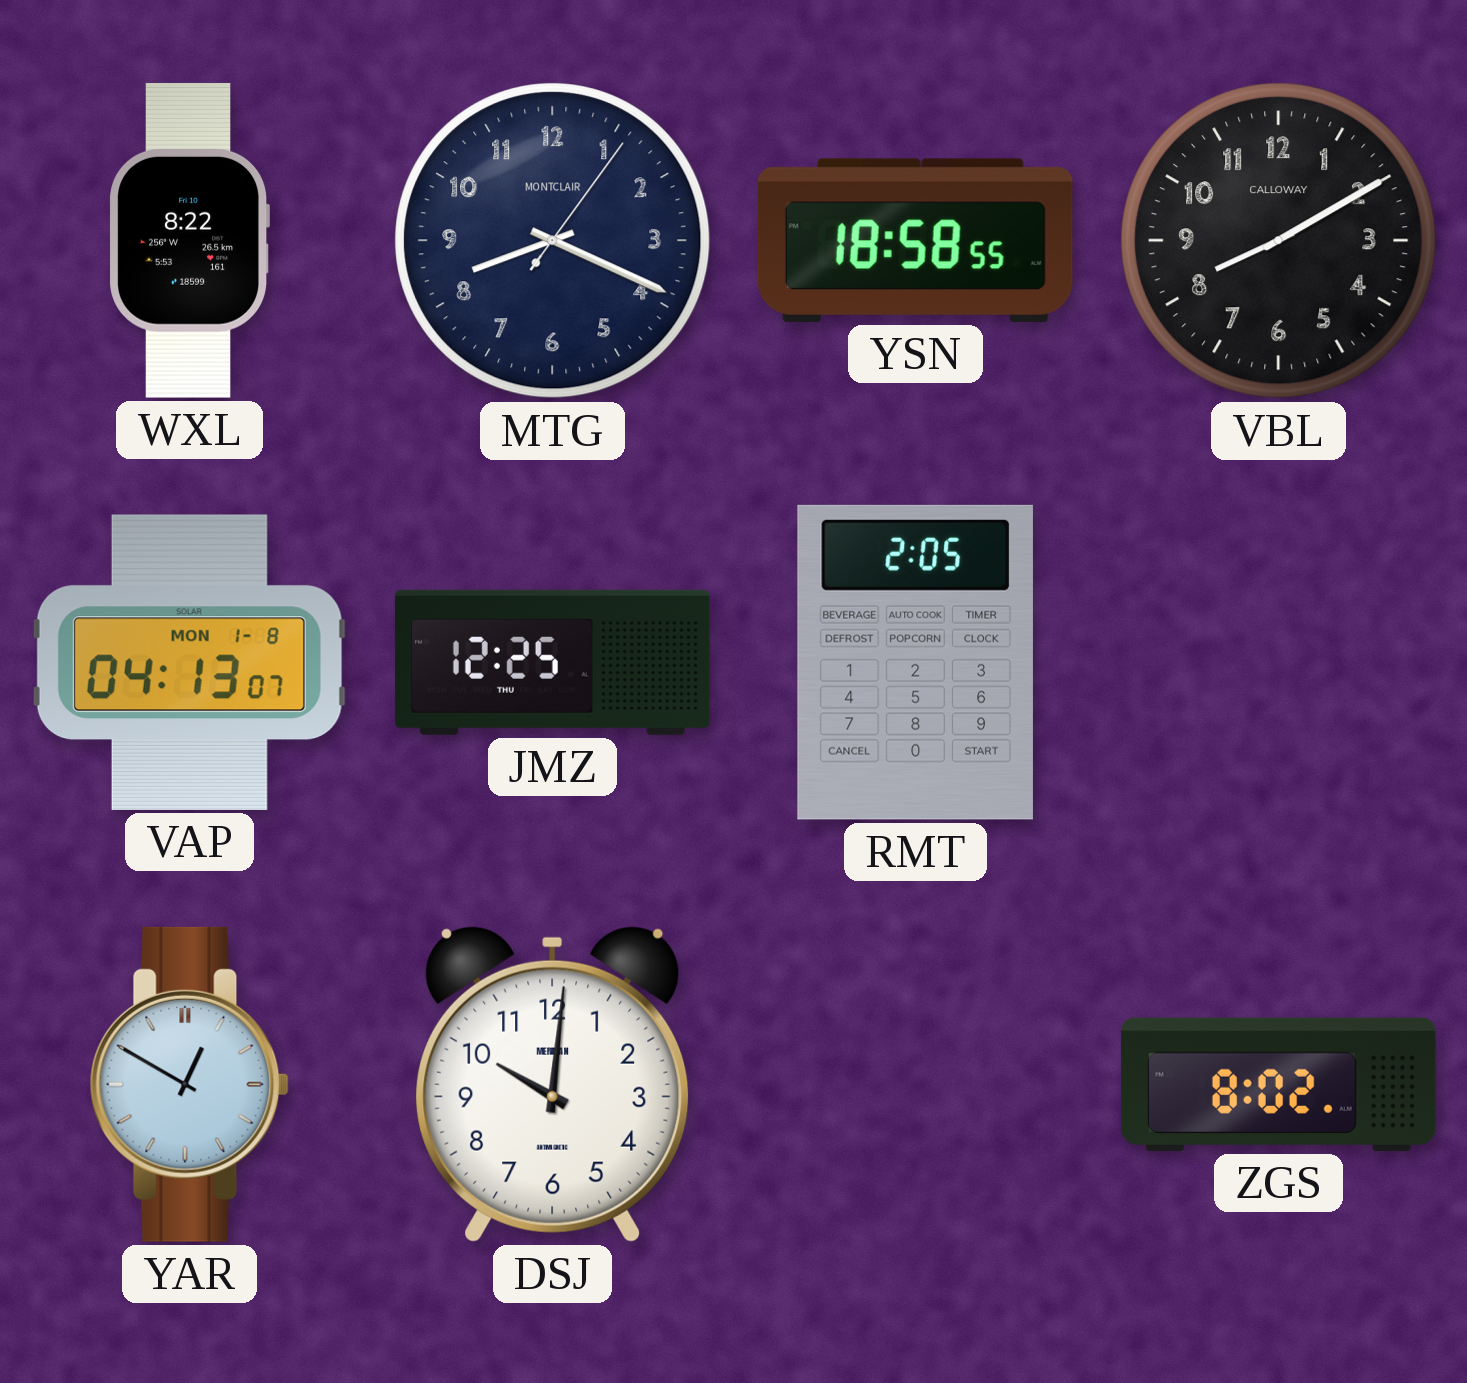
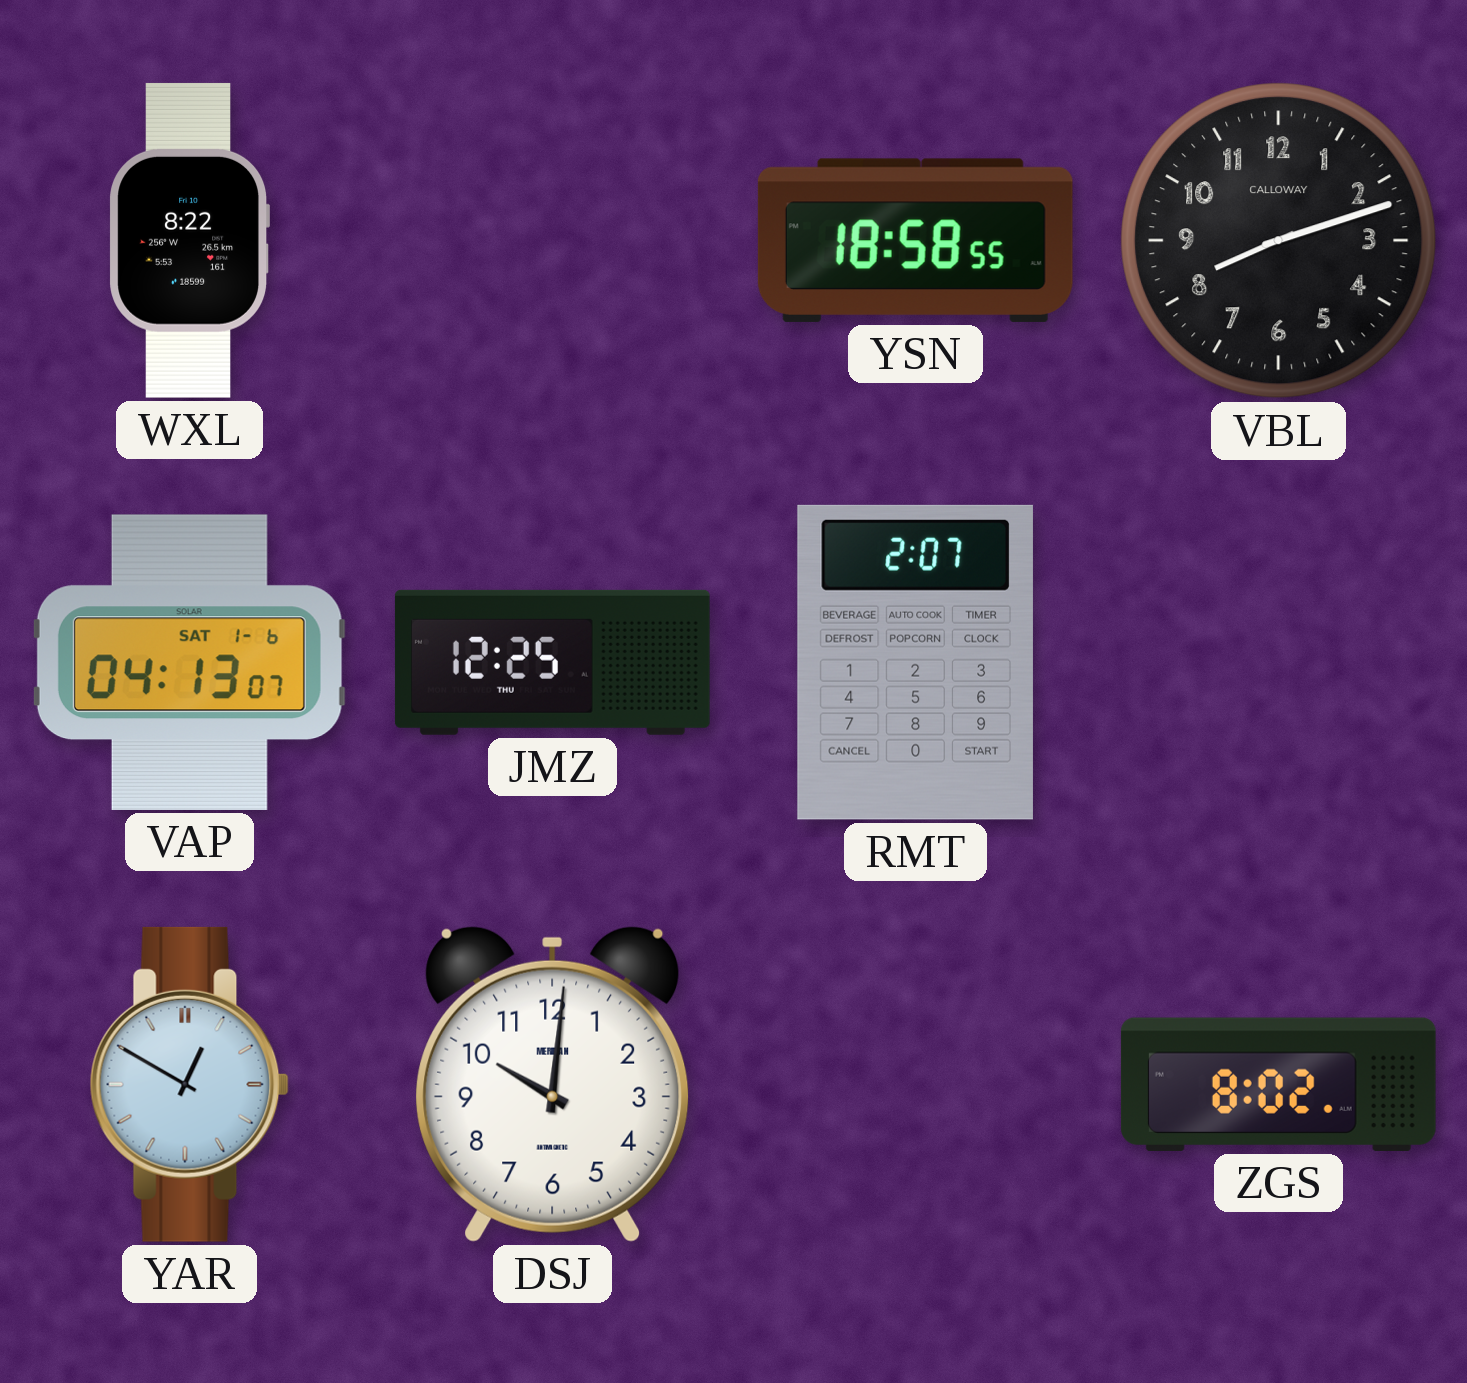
MTG: 8:19 -> none (553, 241)
VBL: 8:10 -> 8:12 (1279, 241)
VAP date: MON 1-8 -> SAT 1-6 (189, 662)
RMT: 2:05 -> 2:07 (915, 662)
